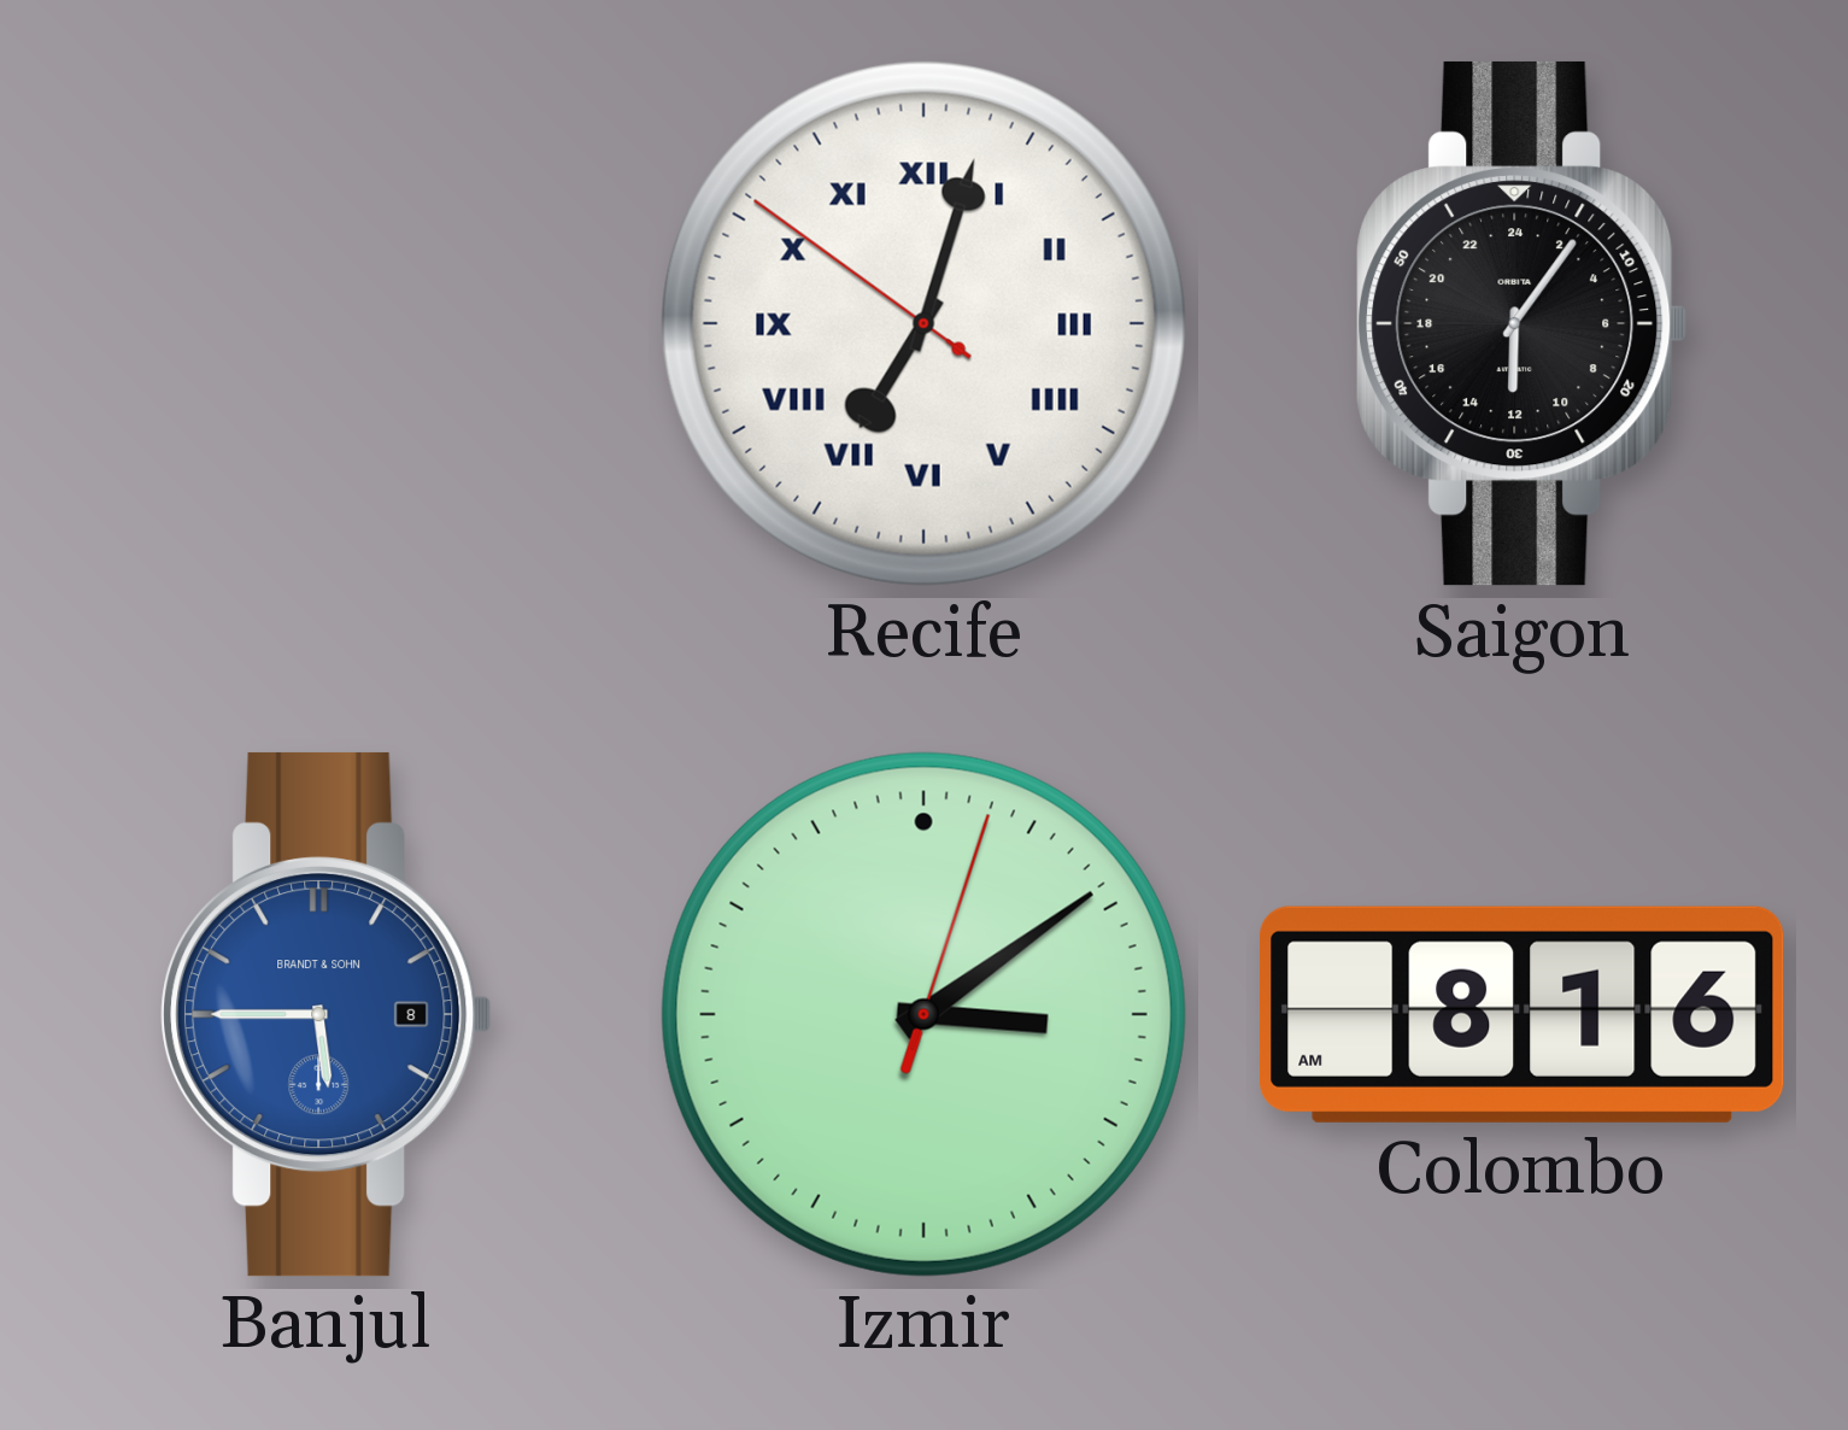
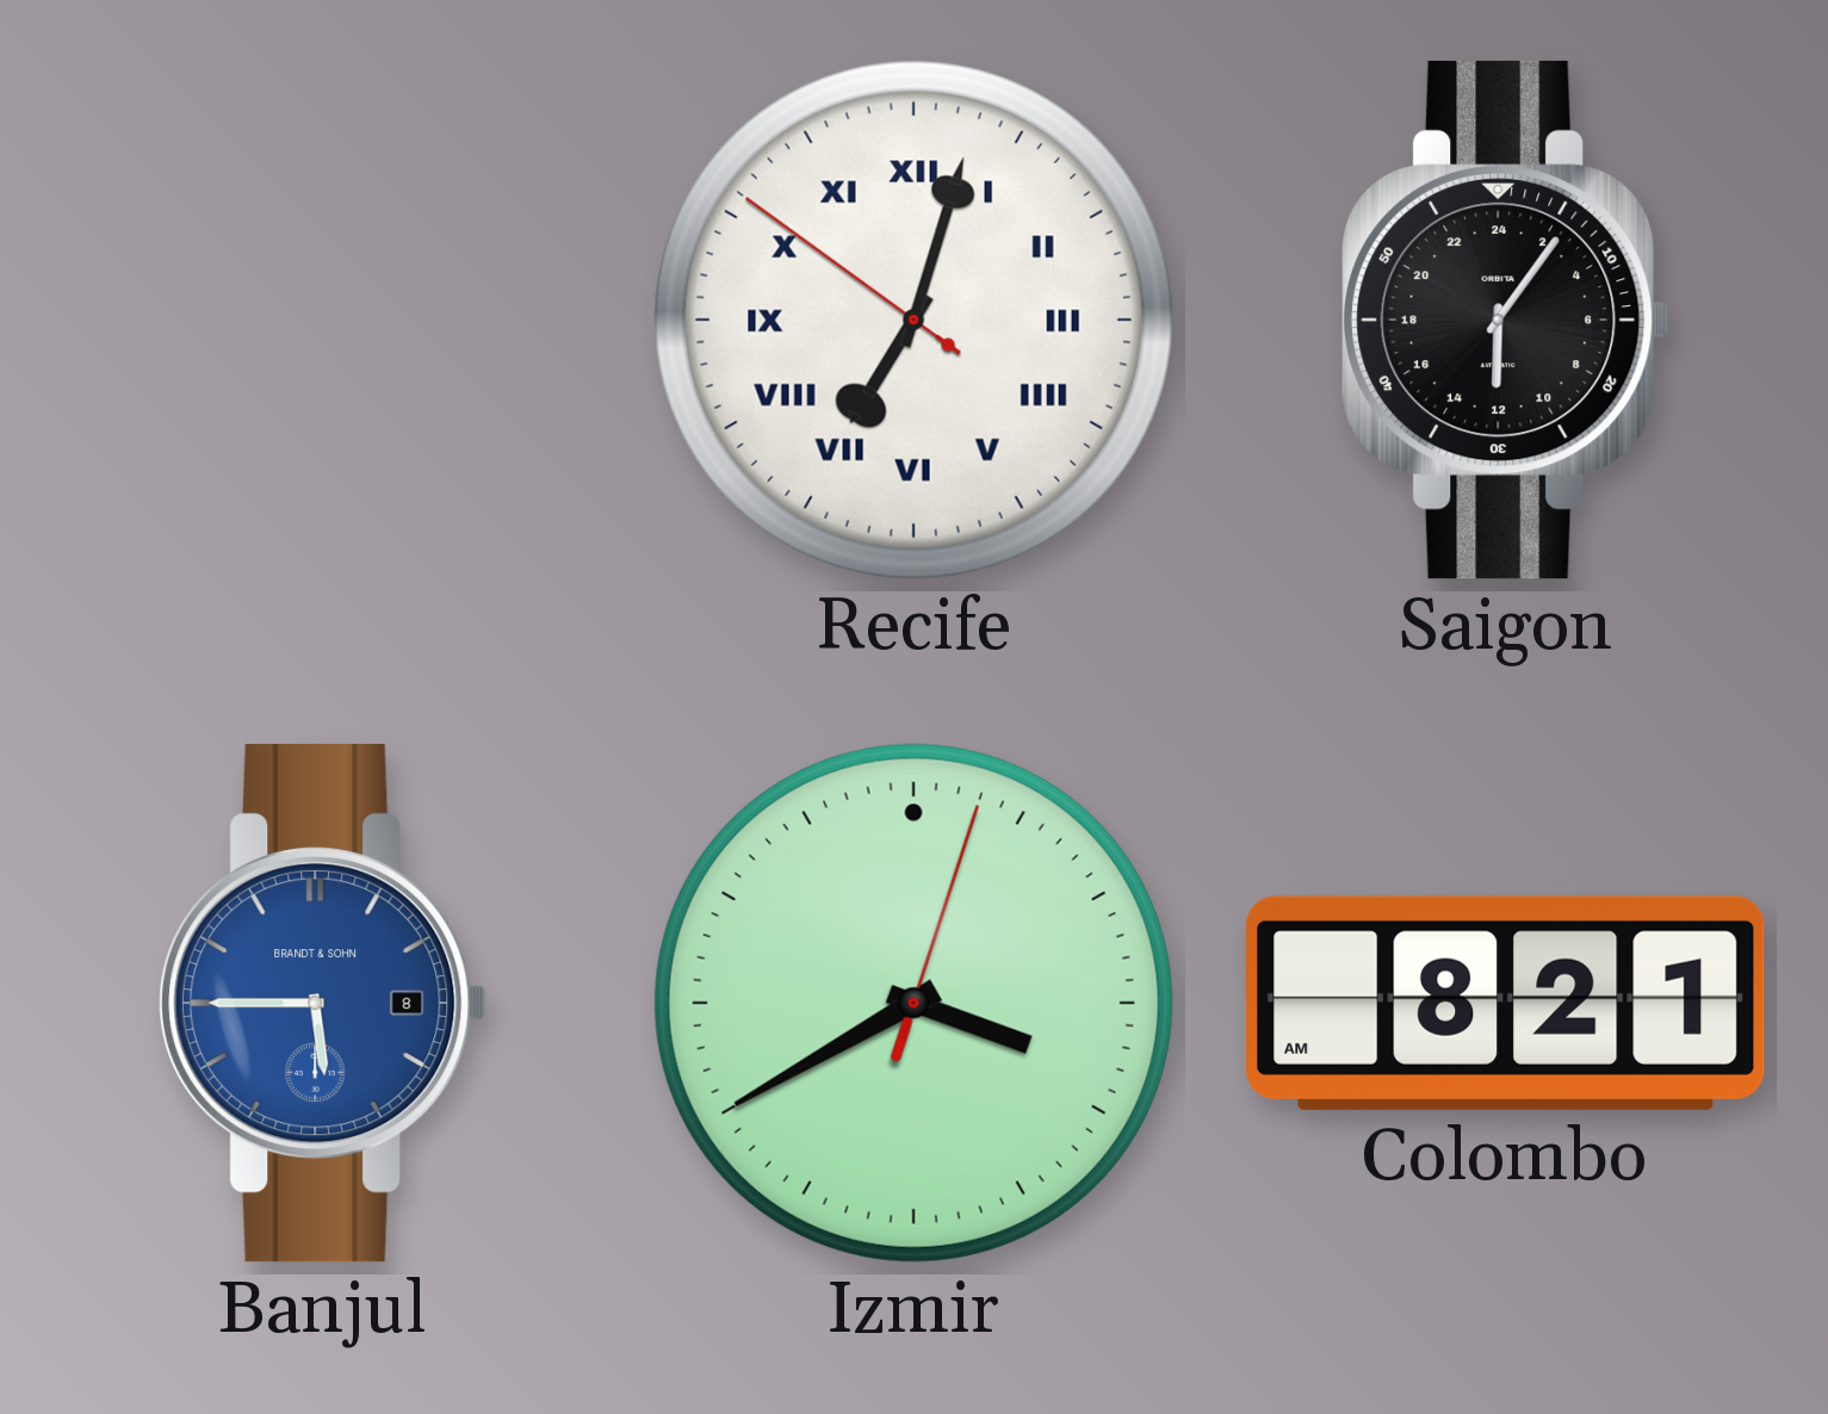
Izmir: 3:09 -> 3:40 (913, 1003)
Colombo: 8:16 -> 8:21 (1506, 1003)
